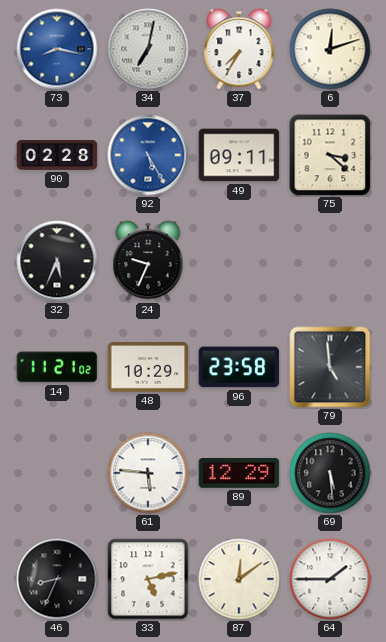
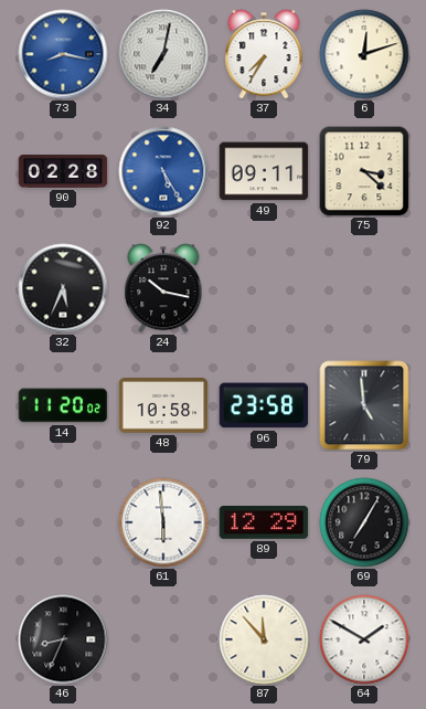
24: 9:34 -> 10:17 (163, 288)
14: 11:21 -> 11:20 (63, 405)
48: 10:29 -> 10:58 (163, 405)
61: 5:46 -> 5:59 (163, 522)
69: 5:29 -> 7:05 (364, 522)
33: 5:13 -> none (148, 579)
87: 12:09 -> 11:53 (264, 639)
64: 1:45 -> 1:50 (364, 639)
